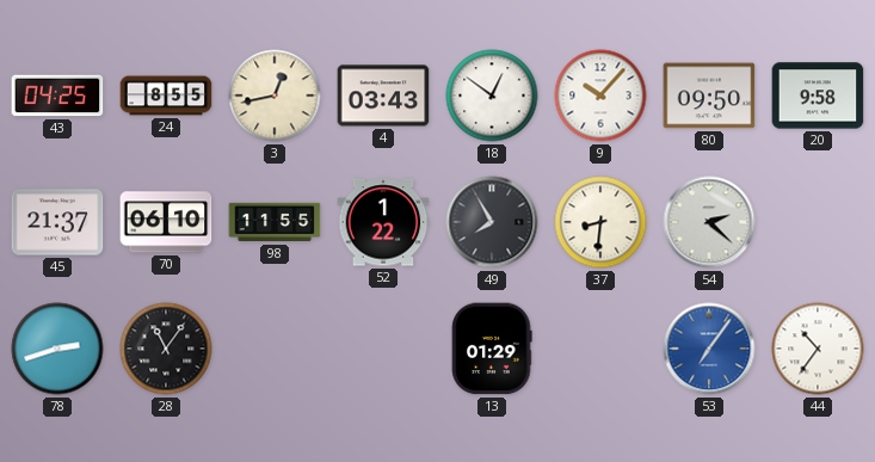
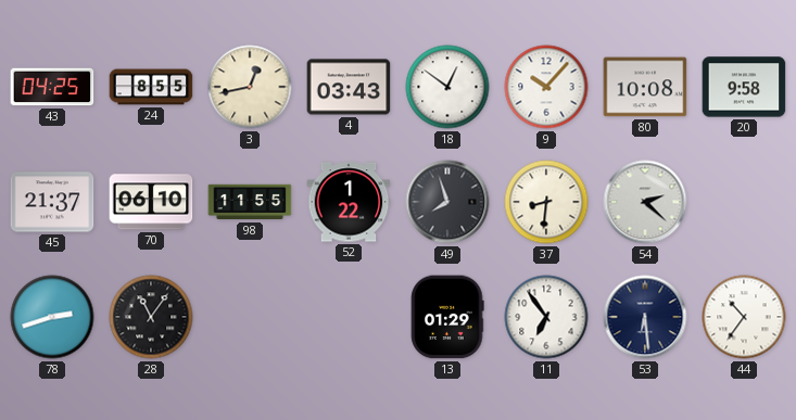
80: 09:50 -> 10:08 (645, 87)
49: 7:55 -> 7:57 (447, 202)
11: none -> 6:54 (546, 317)
53: 7:06 -> 6:29 (645, 317)
53 dial: blue -> navy (645, 317)
